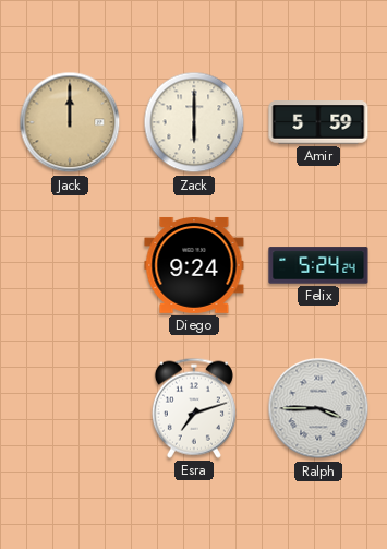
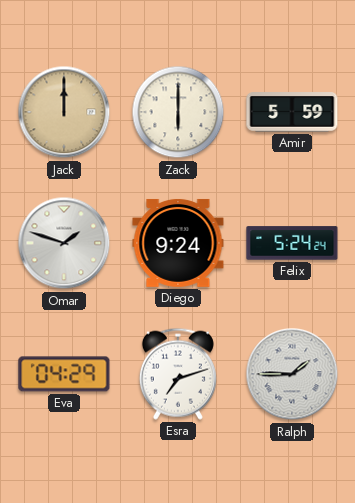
Omar: none -> 1:48 (64, 243)
Eva: none -> 04:29 (64, 374)
Ralph: 3:45 -> 1:45 (292, 374)
